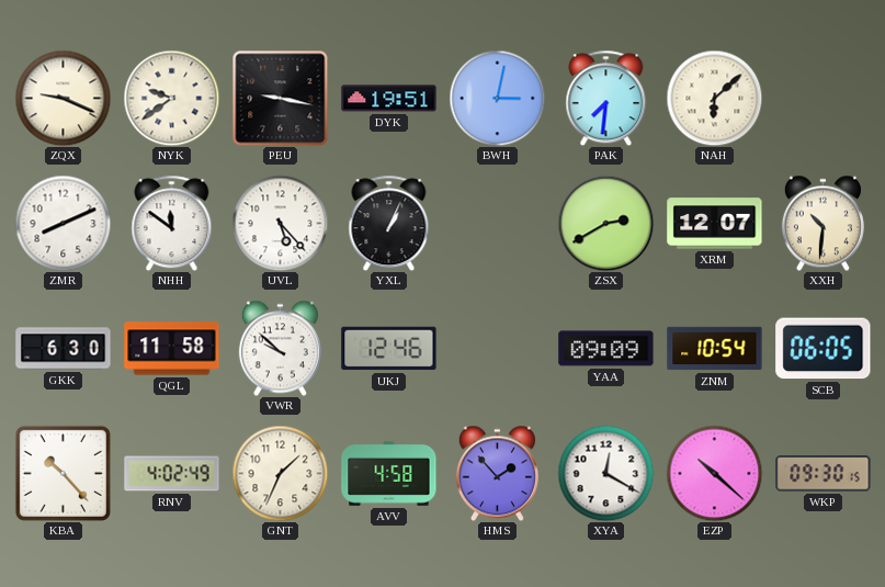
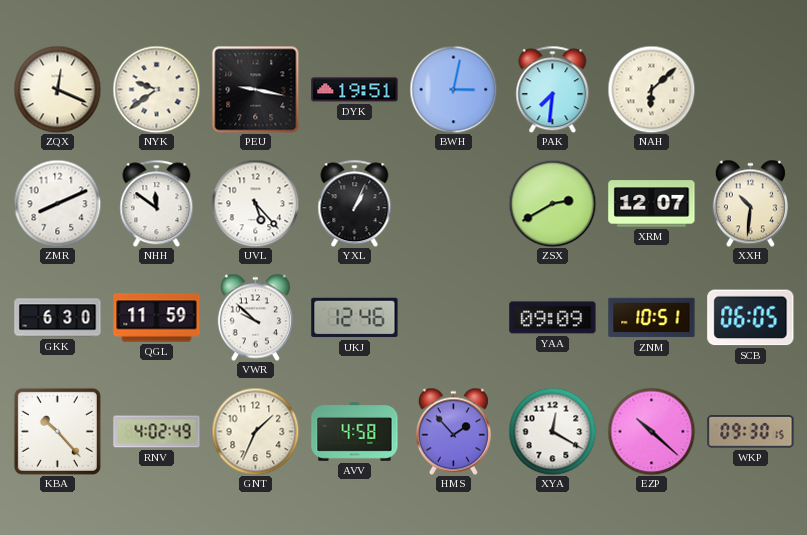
ZQX: 9:19 -> 12:19 (57, 89)
QGL: 11:58 -> 11:59 (157, 318)
ZNM: 10:54 -> 10:51 (652, 318)
